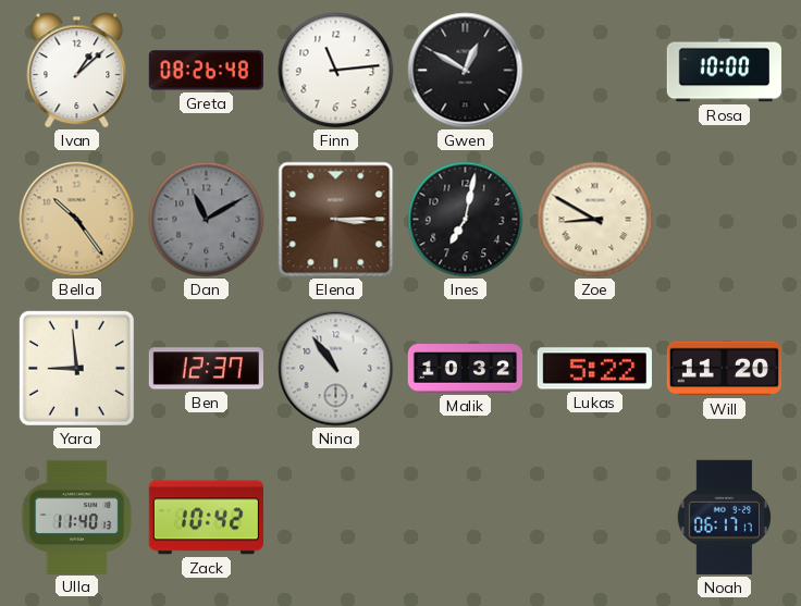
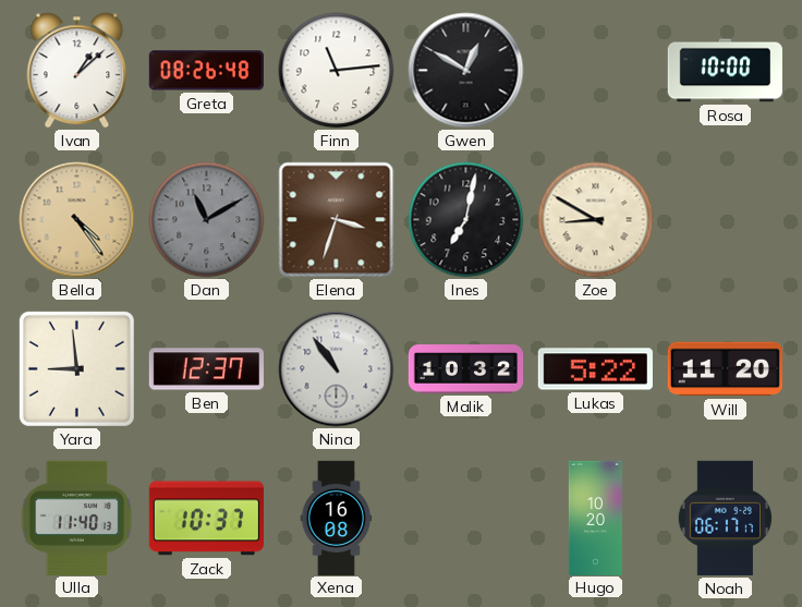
Bella: 10:24 -> 4:24 (77, 220)
Elena: 3:15 -> 3:33 (337, 220)
Zack: 10:42 -> 10:37 (206, 519)
Xena: none -> 16:08 (337, 518)
Hugo: none -> 10:20 (595, 518)
